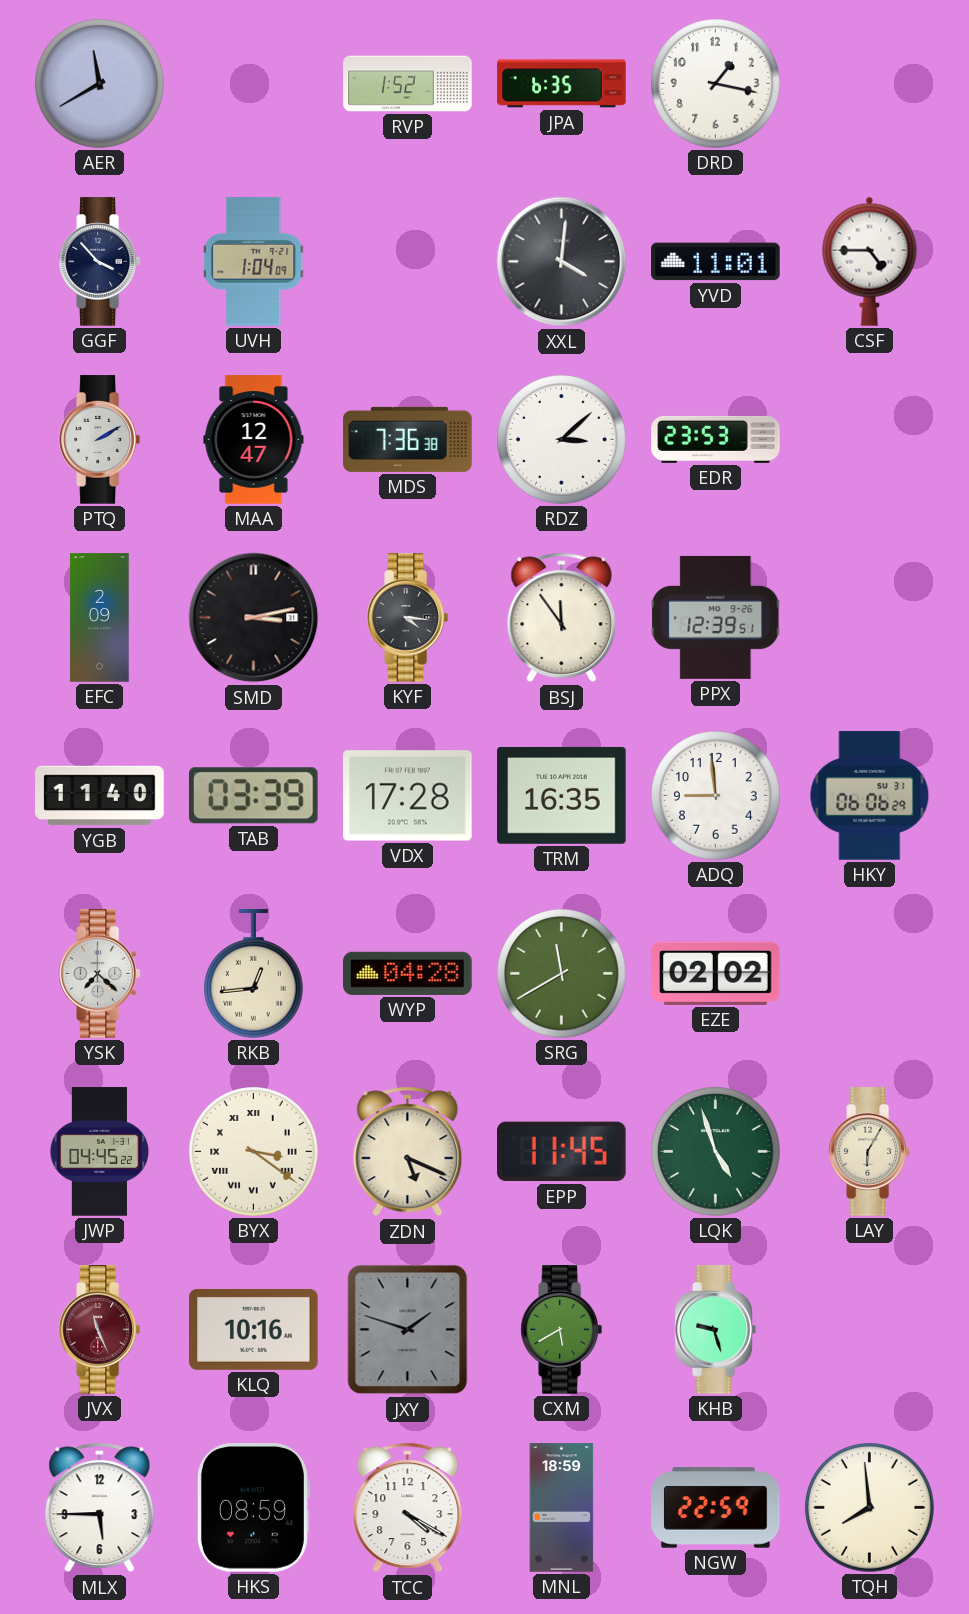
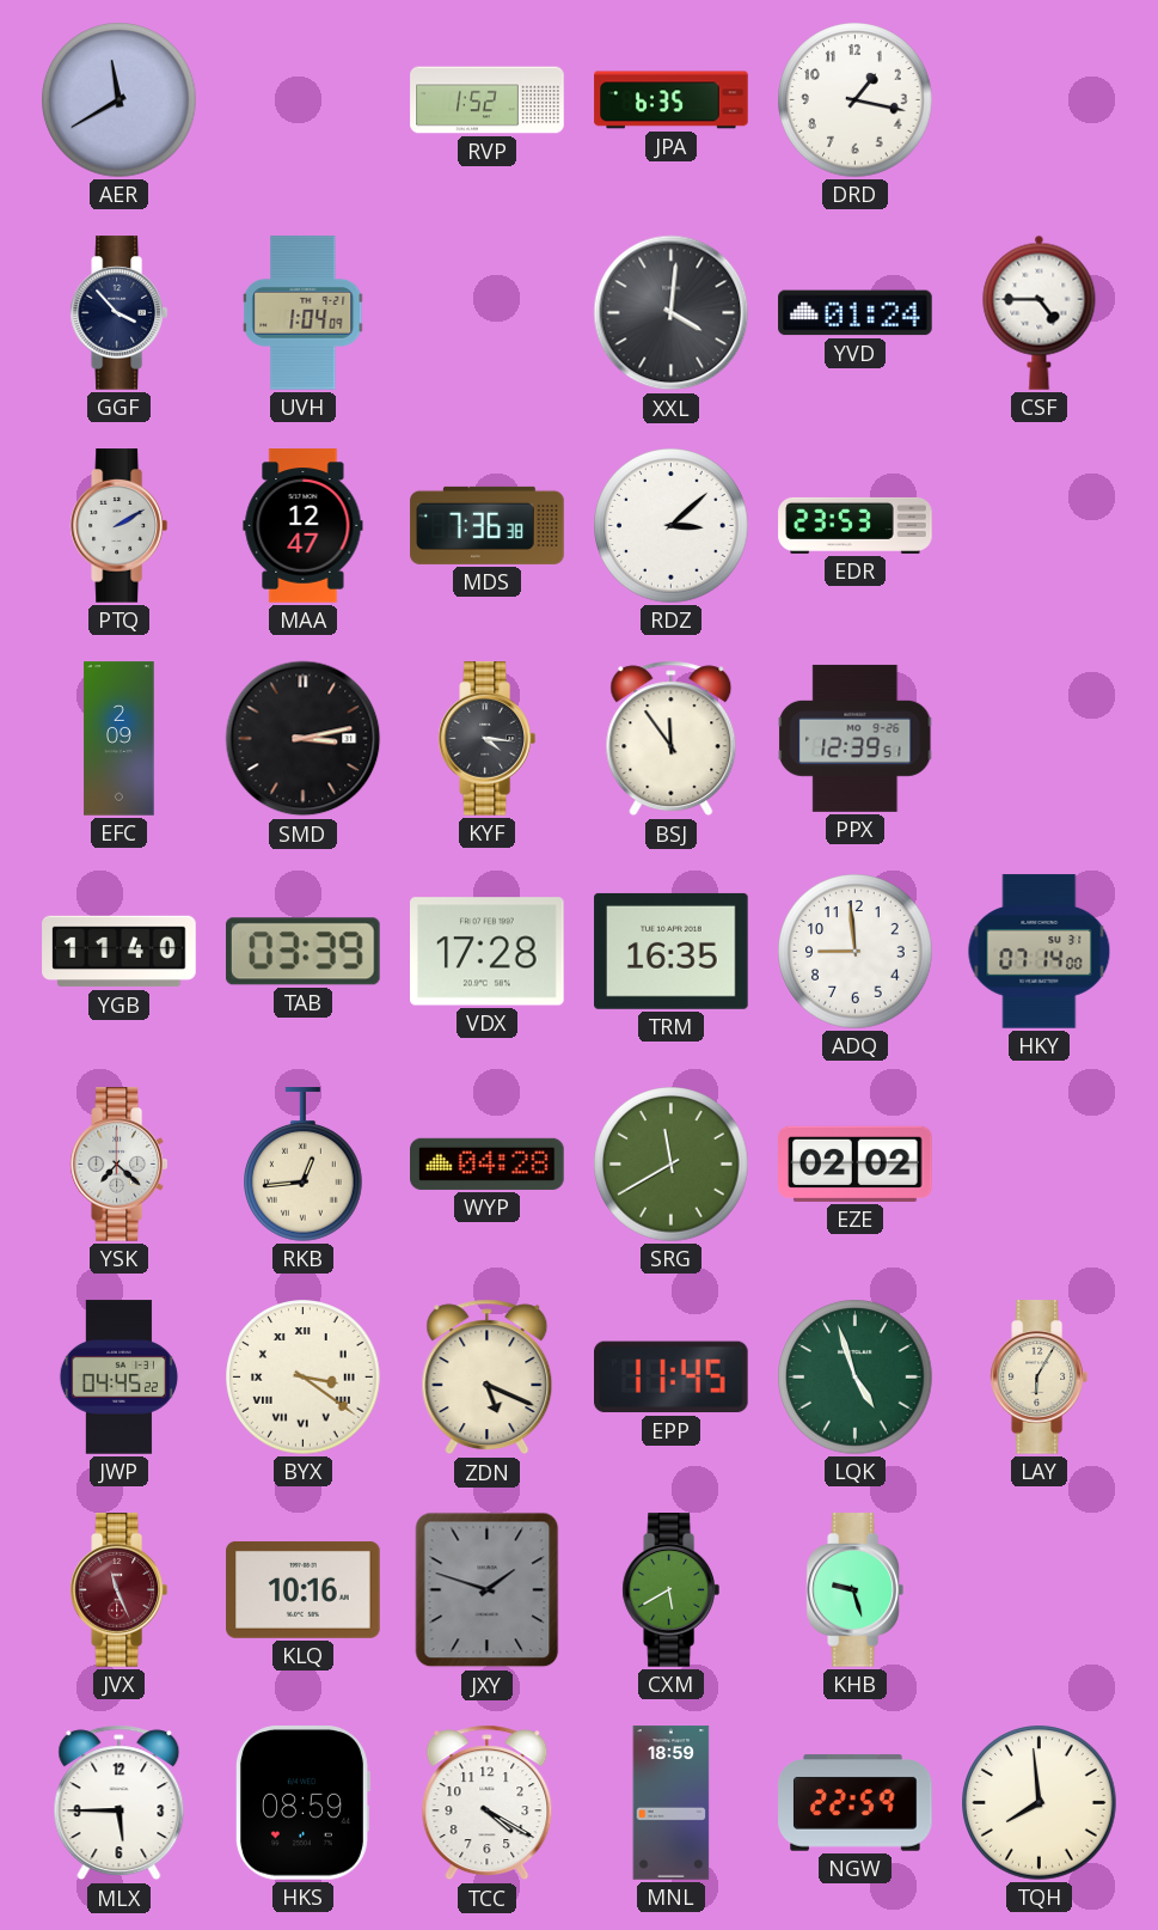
YVD: 11:01 -> 01:24 (856, 313)
HKY: 06:06 -> 07:14 (1040, 952)
